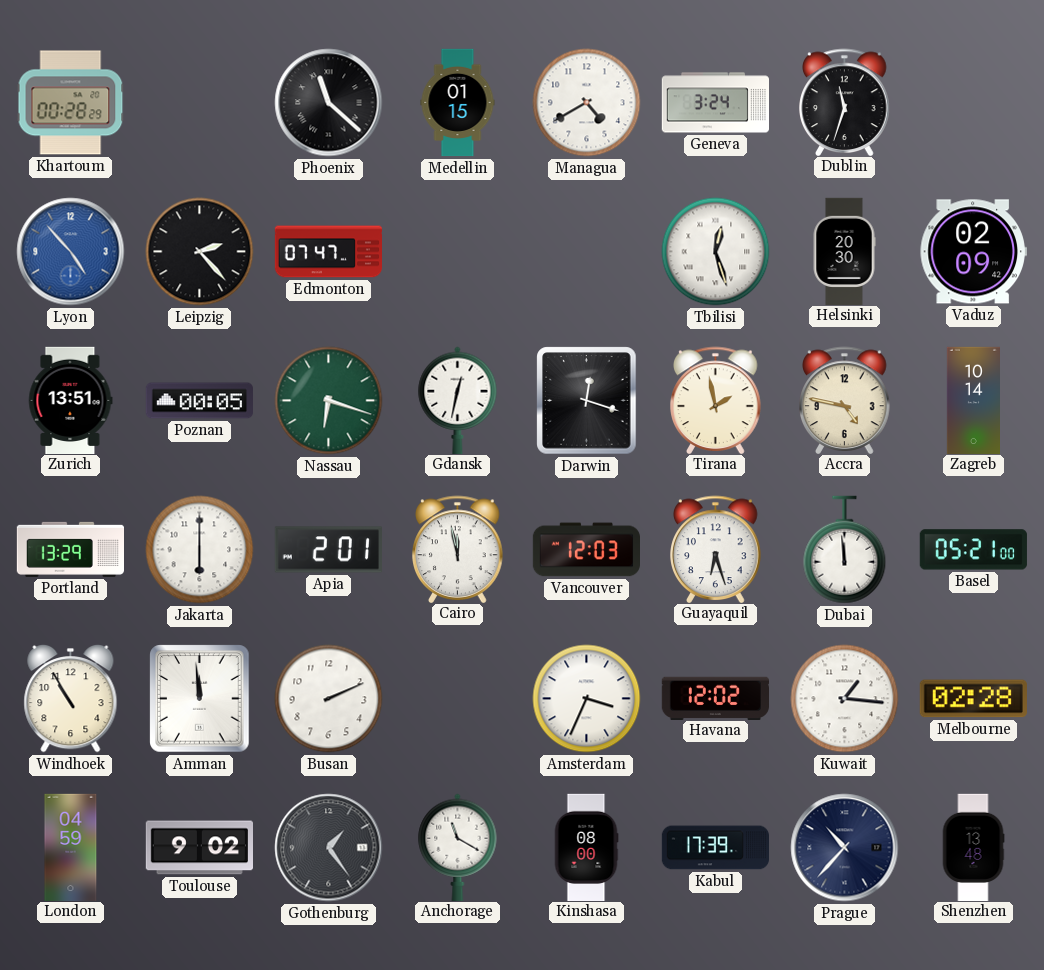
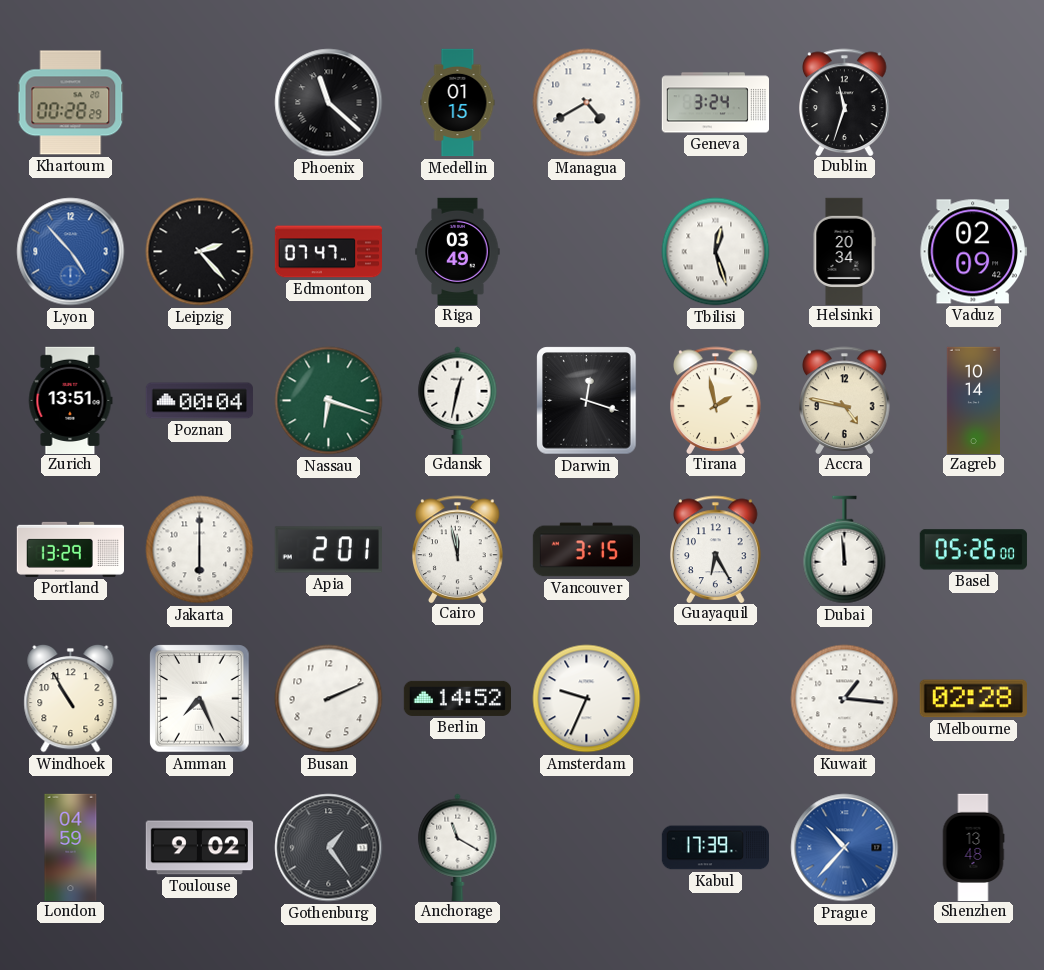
Riga: none -> 03:49 (458, 251)
Helsinki: 20:30 -> 20:34 (844, 251)
Poznan: 00:05 -> 00:04 (199, 401)
Vancouver: 12:03 -> 3:15 (586, 550)
Guayaquil: 6:27 -> 6:25 (716, 549)
Basel: 05:21 -> 05:26 (973, 550)
Amman: 11:59 -> 7:26 (200, 699)
Berlin: none -> 14:52 (457, 698)
Amsterdam: 3:34 -> 9:34 (587, 699)
Havana: 12:02 -> none (715, 698)
Kinshasa: 08:00 -> none (586, 847)
Prague dial: navy -> blue (845, 848)
